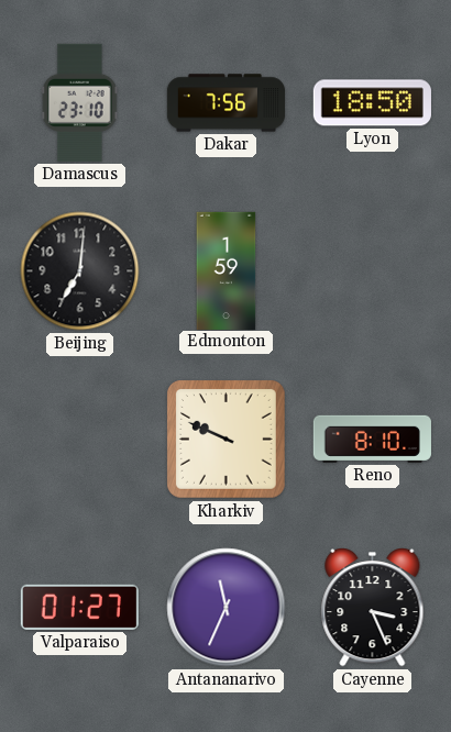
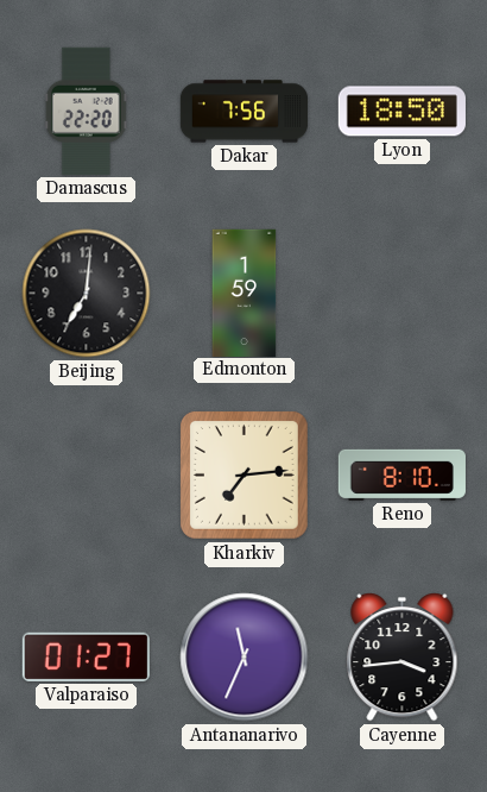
Damascus: 23:10 -> 22:20 (86, 111)
Kharkiv: 9:49 -> 7:14 (243, 474)
Cayenne: 3:26 -> 3:44 (403, 656)
